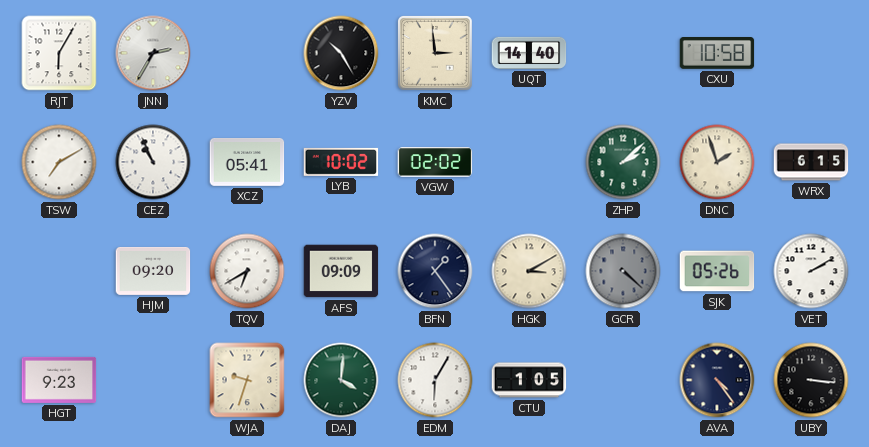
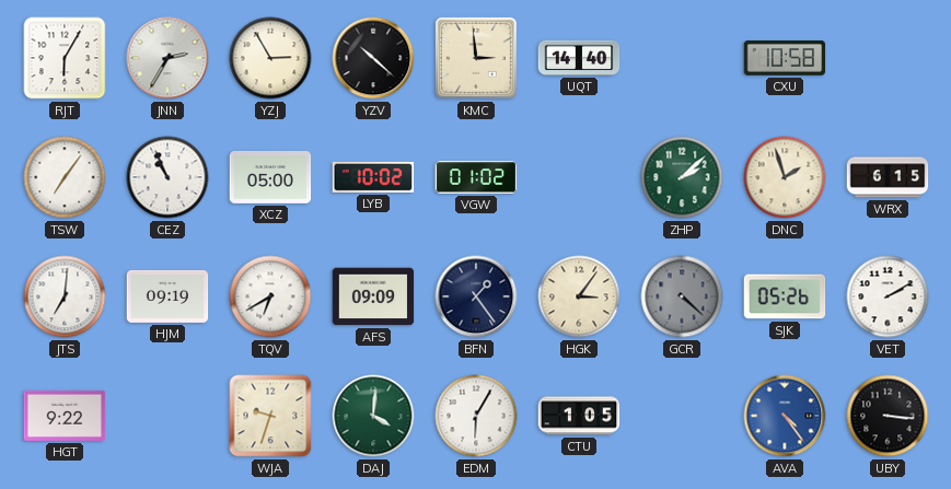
YZJ: none -> 2:55 (270, 58)
YZV: 10:25 -> 10:22 (373, 58)
TSW: 7:10 -> 7:06 (65, 177)
XCZ: 05:41 -> 05:00 (270, 178)
VGW: 02:02 -> 01:02 (476, 177)
JTS: none -> 7:01 (65, 296)
HJM: 09:20 -> 09:19 (167, 296)
HGK: 3:10 -> 3:06 (579, 296)
HGT: 9:23 -> 9:22 (65, 416)
AVA dial: navy -> blue (785, 416)
